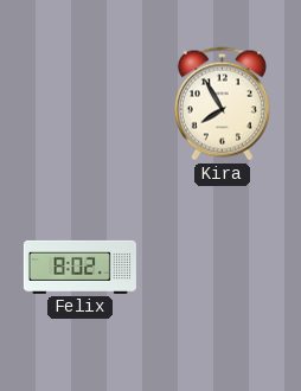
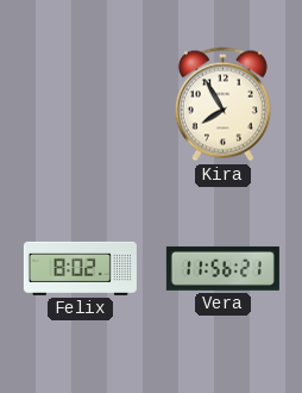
Vera: none -> 11:56 (222, 268)
